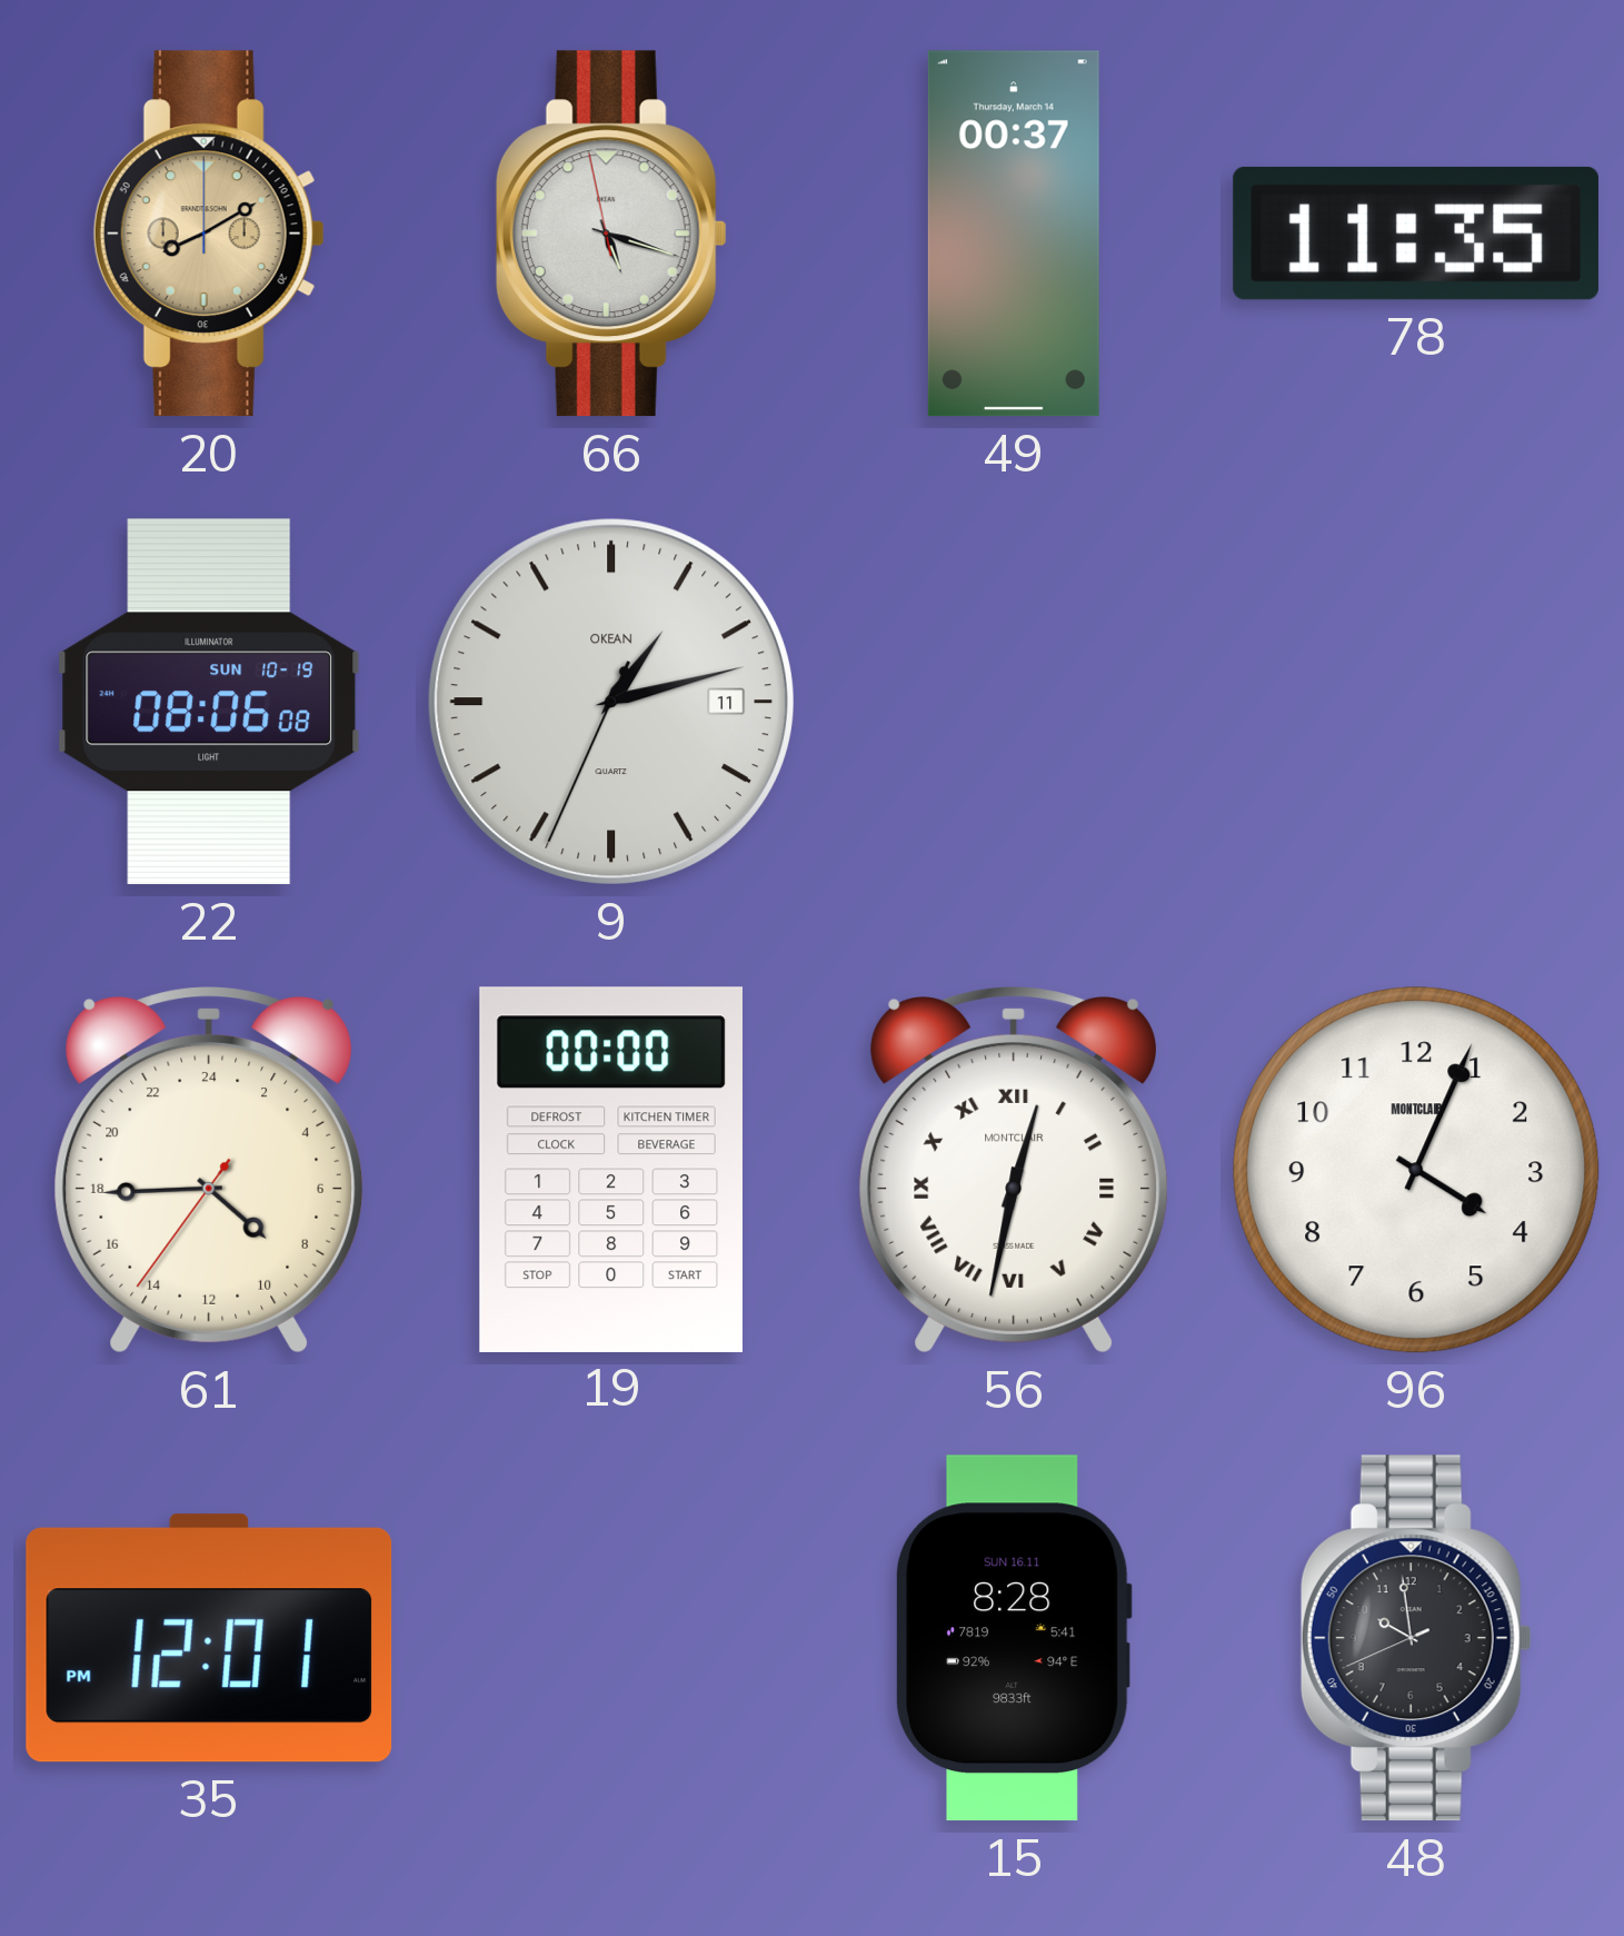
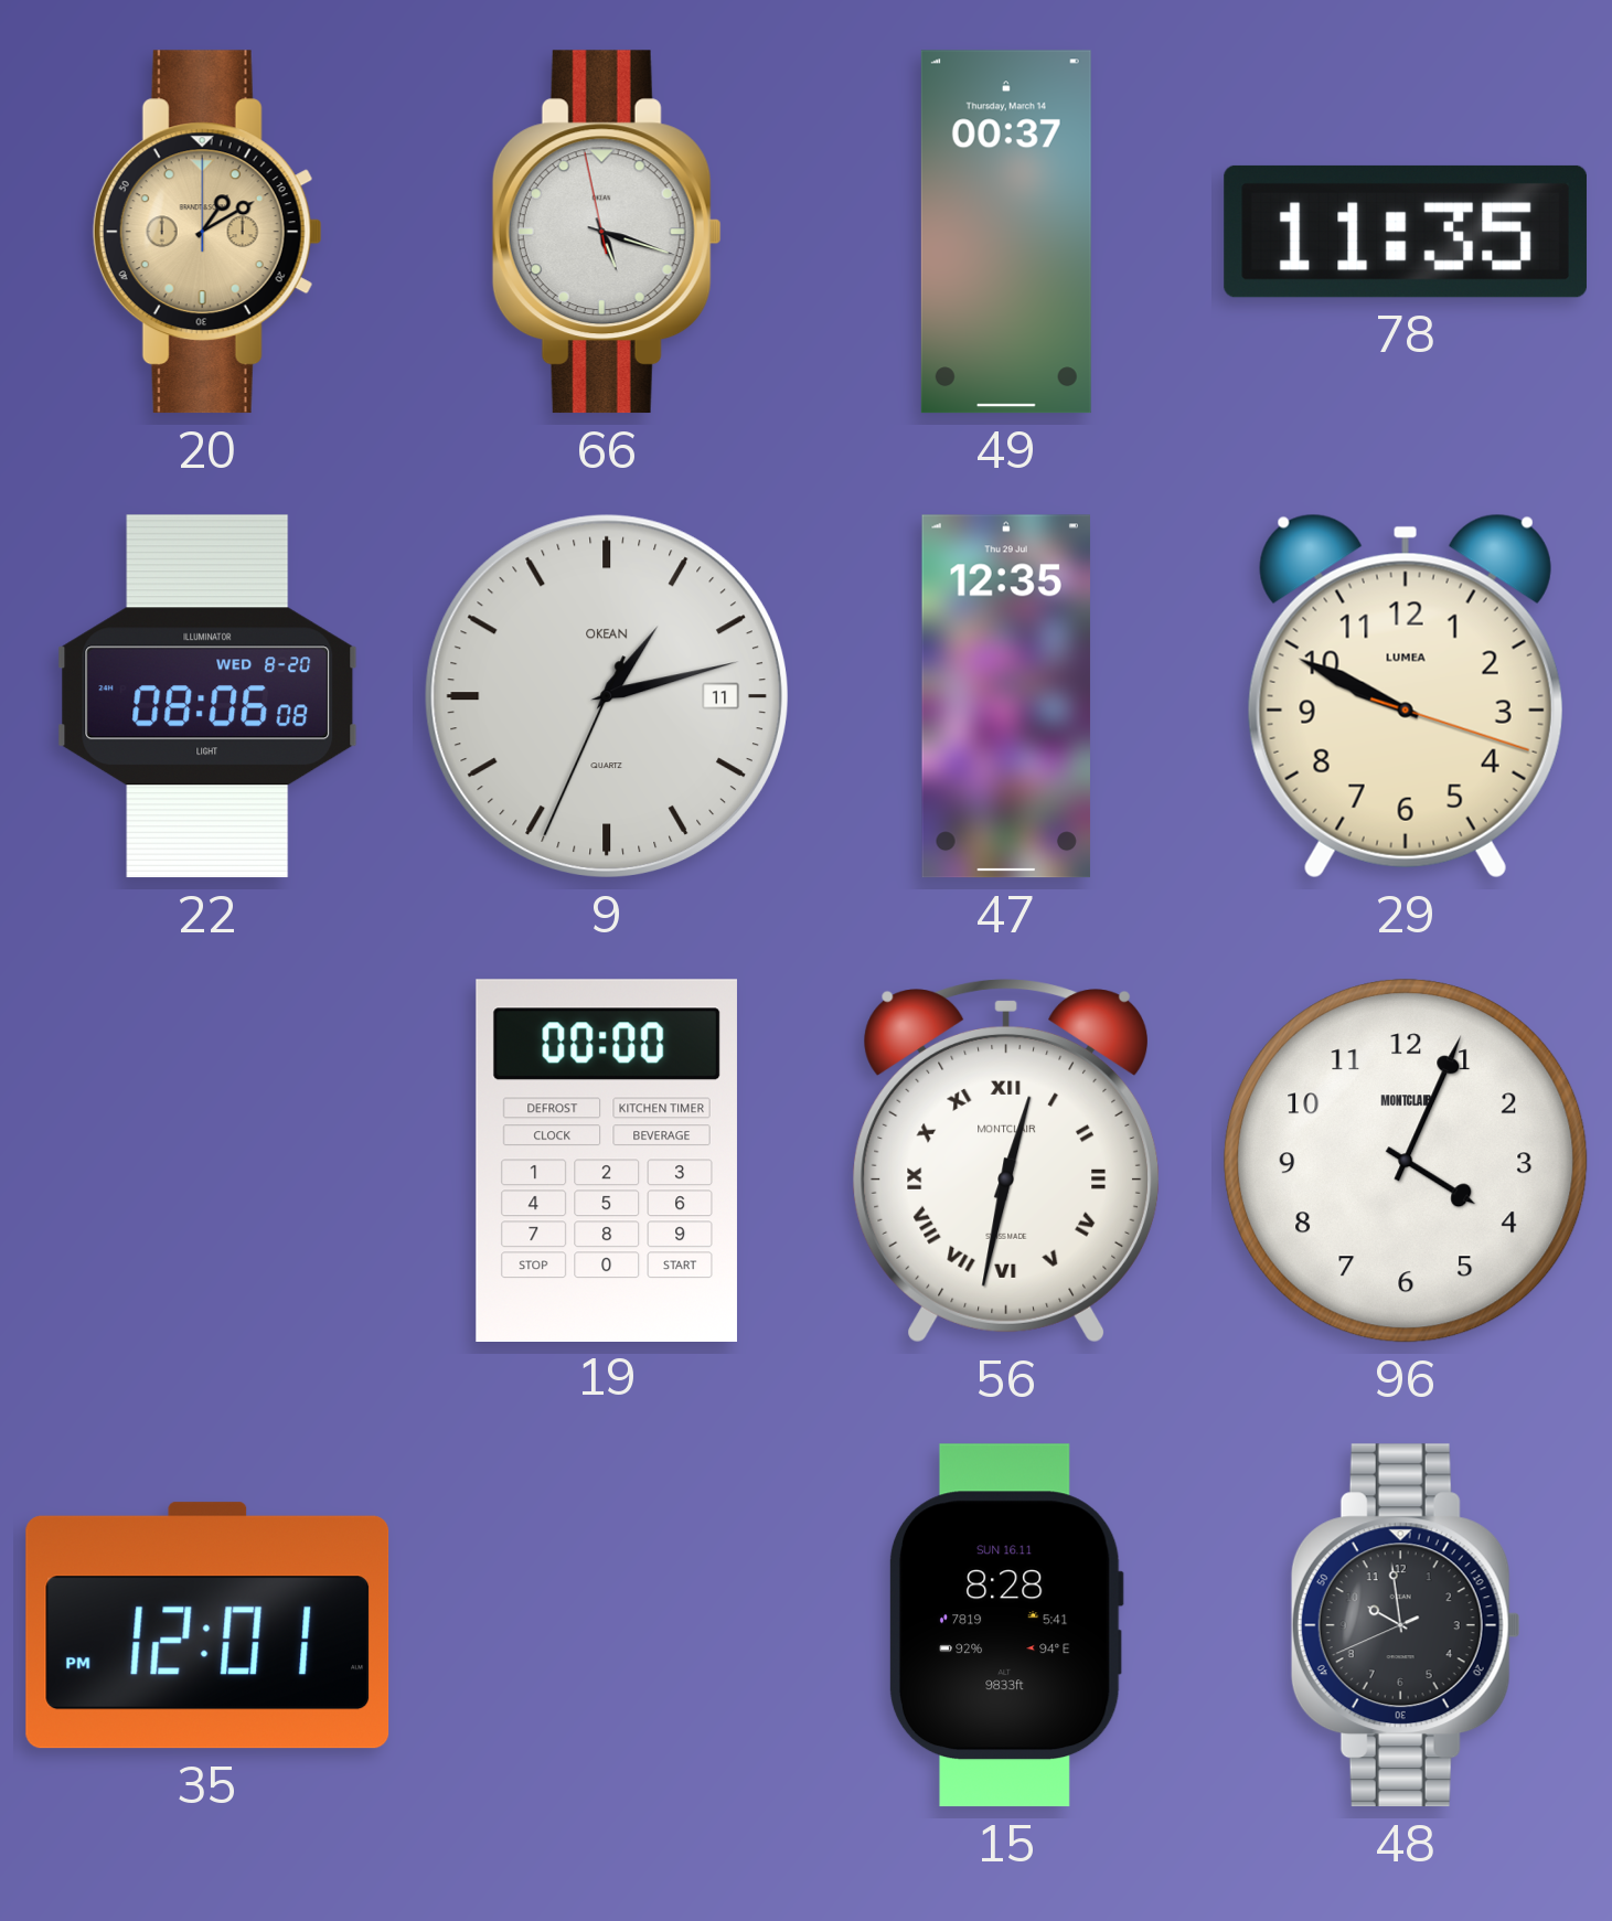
20: 8:10 -> 1:10 (207, 232)
22 date: SUN 10-19 -> WED 8-20 (207, 696)
47: none -> 12:35 (1006, 696)
29: none -> 9:49 (1406, 696)
61: 8:44 -> none (208, 1170)
